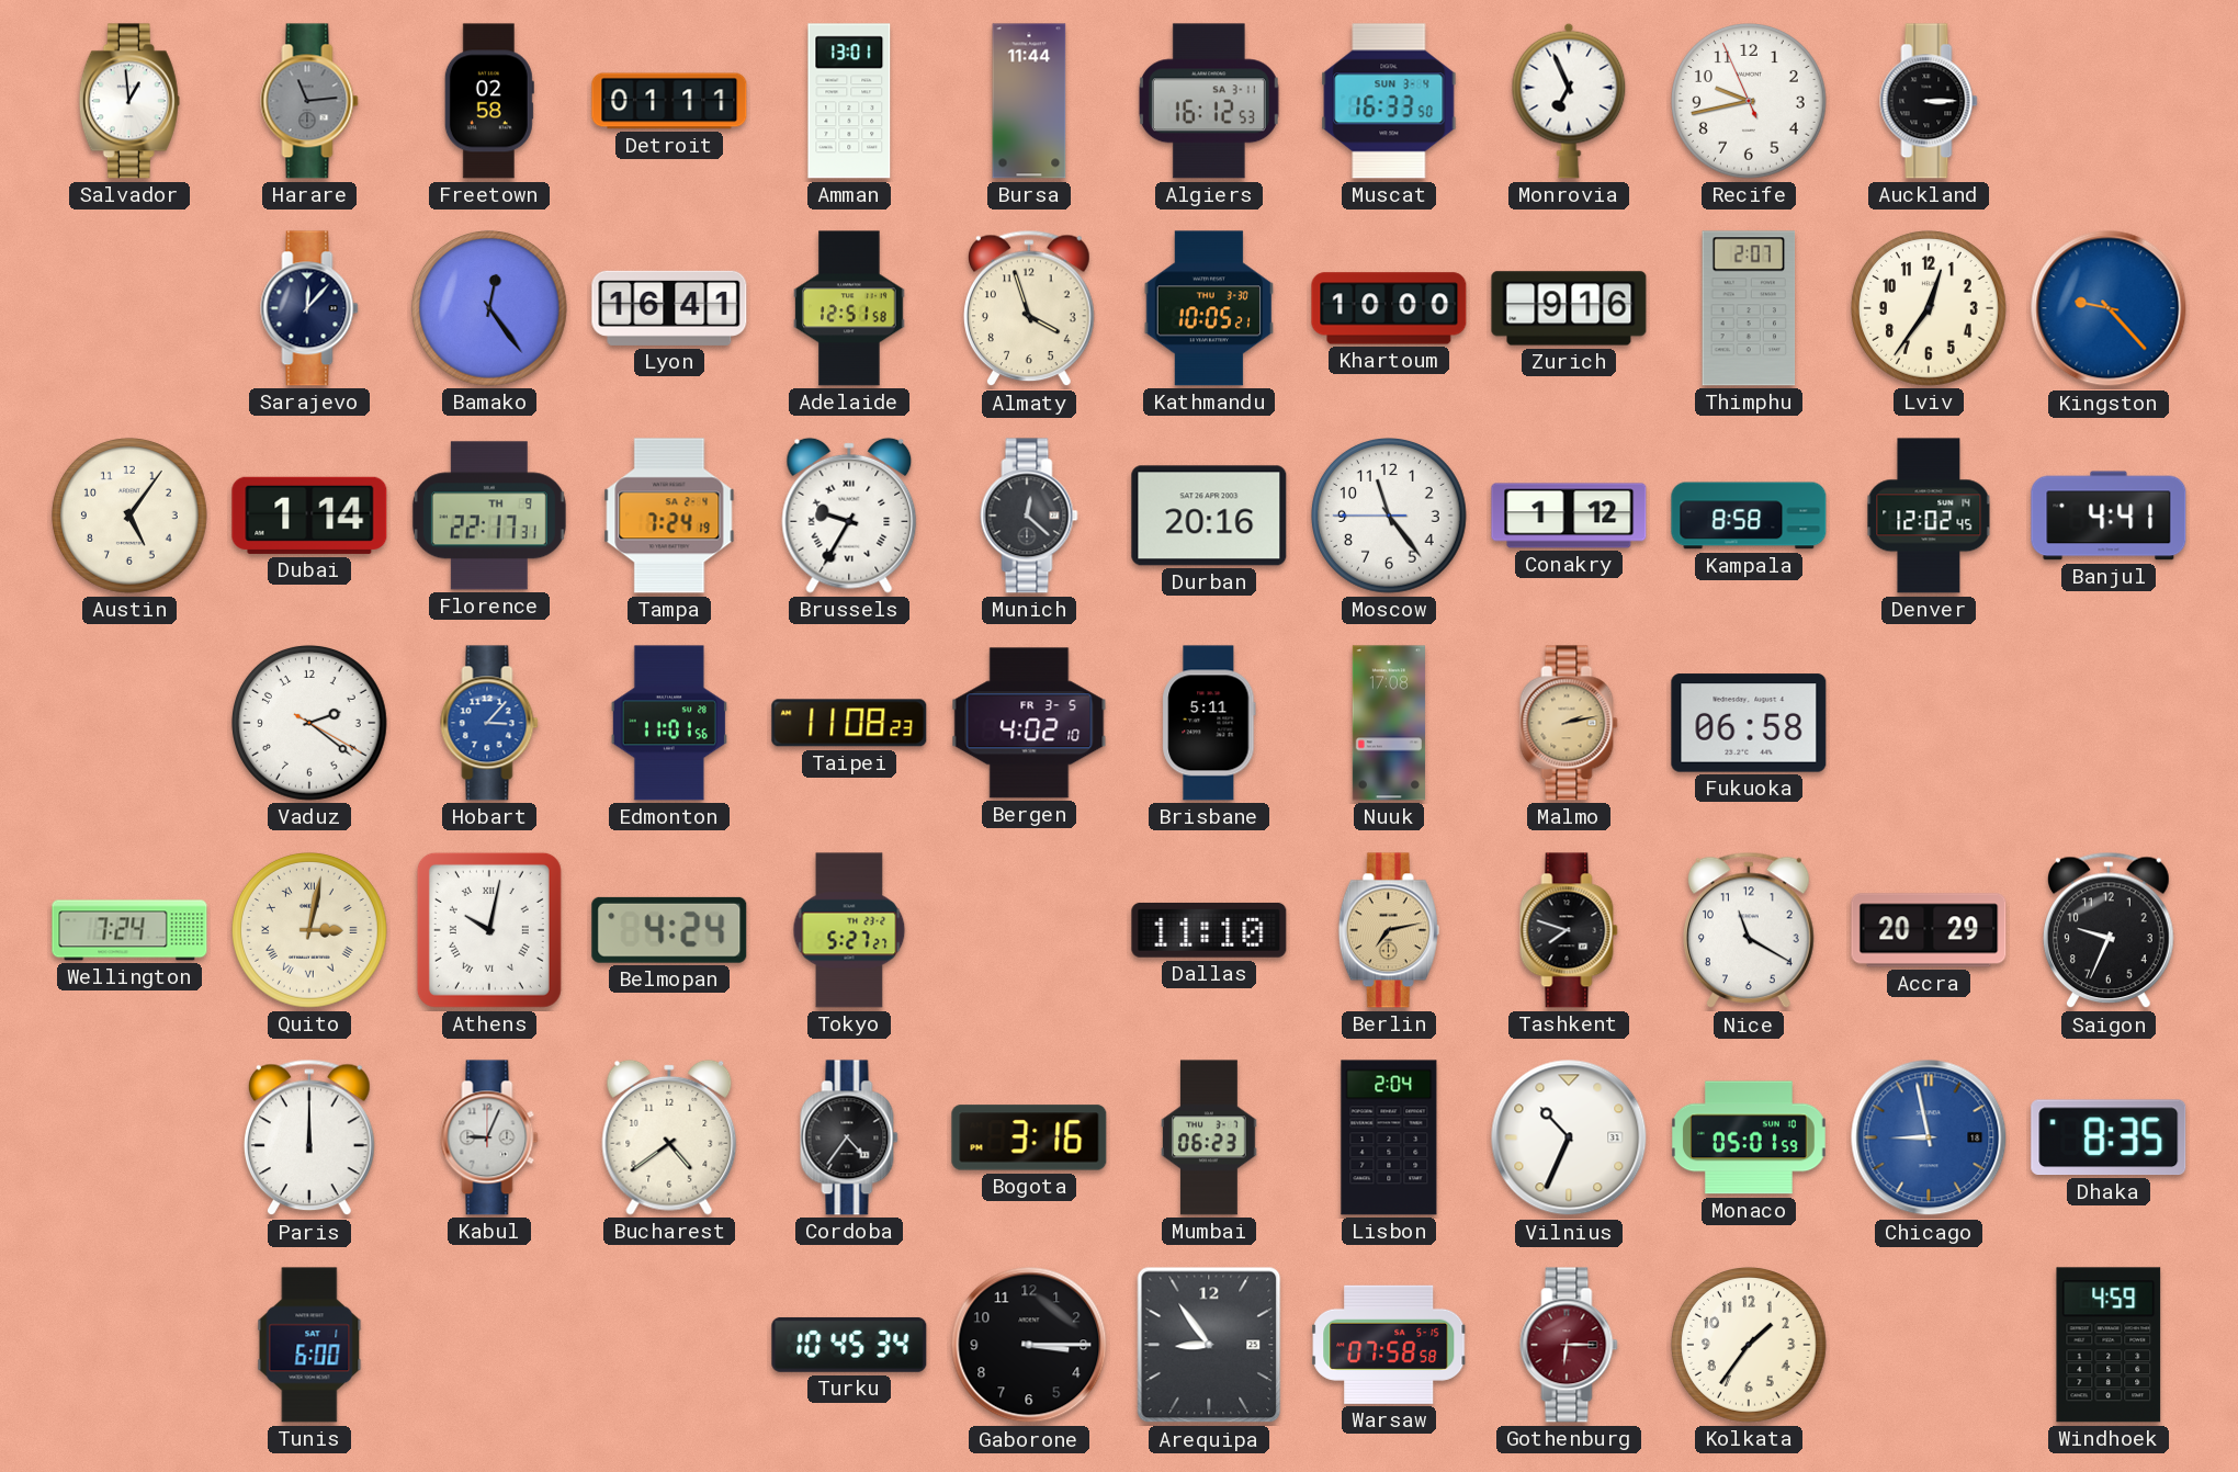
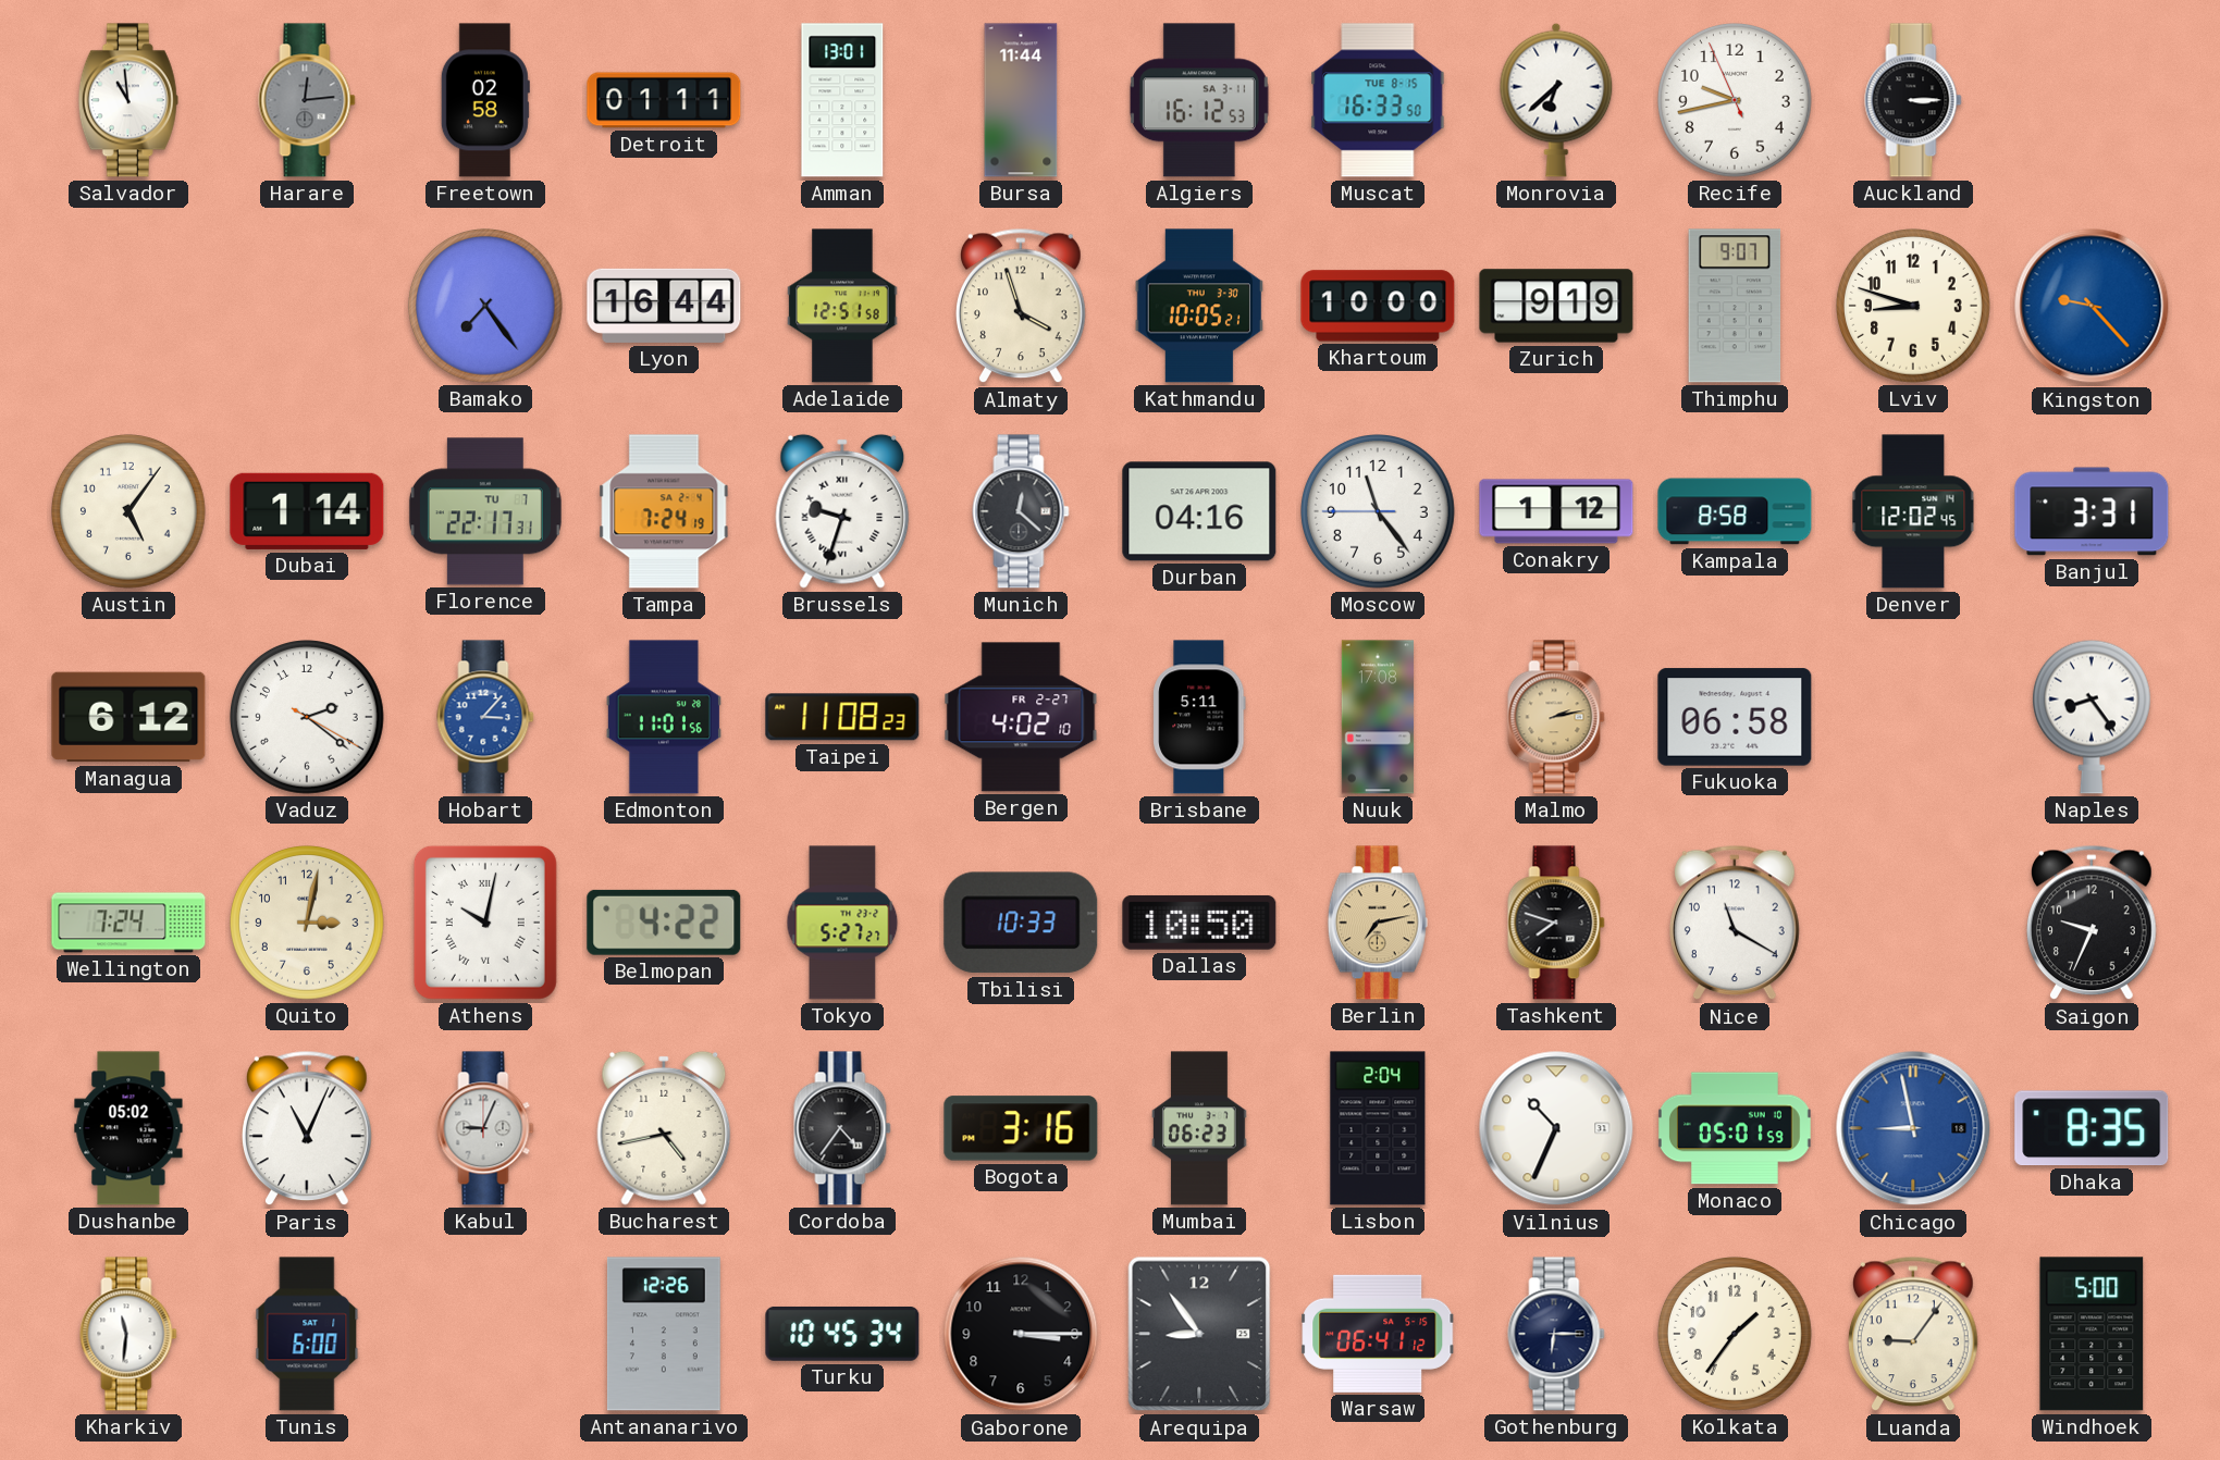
Salvador: 12:59 -> 10:59 (128, 100)
Harare: 11:14 -> 12:14 (307, 100)
Muscat date: SUN 3-4 -> TUE 8-15 (1378, 100)
Monrovia: 6:56 -> 6:38 (1556, 100)
Sarajevo: 12:07 -> none (309, 308)
Bamako: 12:24 -> 7:24 (486, 307)
Lyon: 16:41 -> 16:44 (664, 306)
Zurich: 9:16 -> 9:19 (1556, 306)
Thimphu: 2:07 -> 9:07 (1735, 306)
Lviv: 12:36 -> 8:48 (1914, 307)
Florence date: TH 9 -> TU 7 (485, 511)
Brussels: 9:35 -> 9:33 (842, 511)
Durban: 20:16 -> 04:16 (1199, 511)
Banjul: 4:41 -> 3:31 (2092, 511)
Managua: none -> 6:12 (128, 717)
Bergen date: FR 3-5 -> FR 2-27 (1021, 717)
Naples: none -> 8:24 (2092, 717)
Quito numerals: Roman -> Arabic (308, 924)
Belmopan: 4:24 -> 4:22 (664, 923)
Tbilisi: none -> 10:33 (1021, 923)
Dallas: 11:10 -> 10:50 (1199, 923)
Accra: 20:29 -> none (1929, 930)
Dushanbe: none -> 05:02 (128, 1128)
Paris: 12:00 -> 11:04 (308, 1128)
Bucharest: 4:39 -> 4:43 (664, 1128)
Kharkiv: none -> 11:31 (128, 1334)
Antananarivo: none -> 12:26 (664, 1334)
Warsaw: 07:58 -> 06:41 (1379, 1334)
Gothenburg dial: burgundy -> navy (1556, 1334)
Luanda: none -> 9:06 (1914, 1334)
Windhoek: 4:59 -> 5:00 (2092, 1334)
